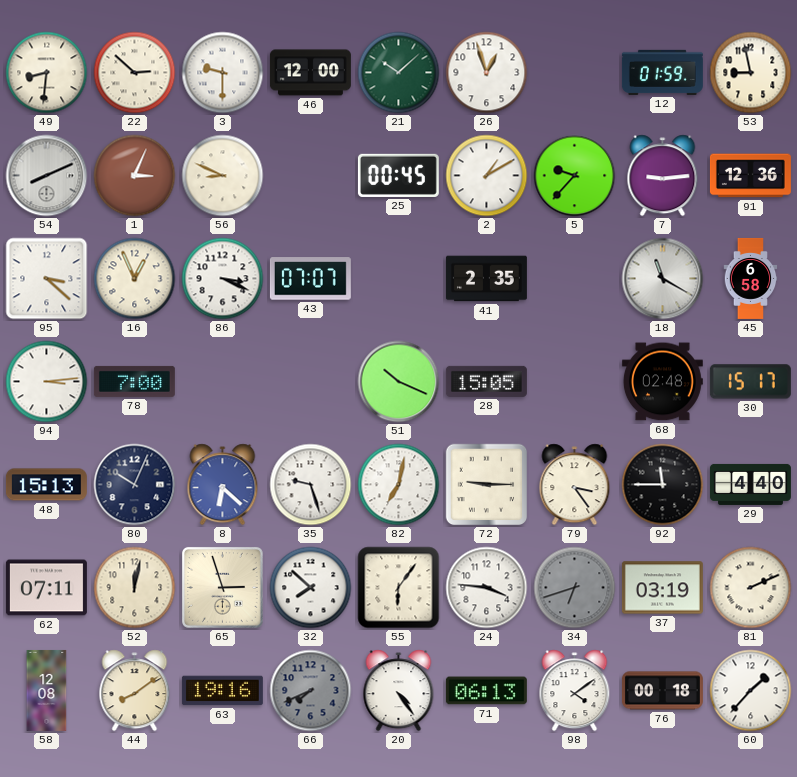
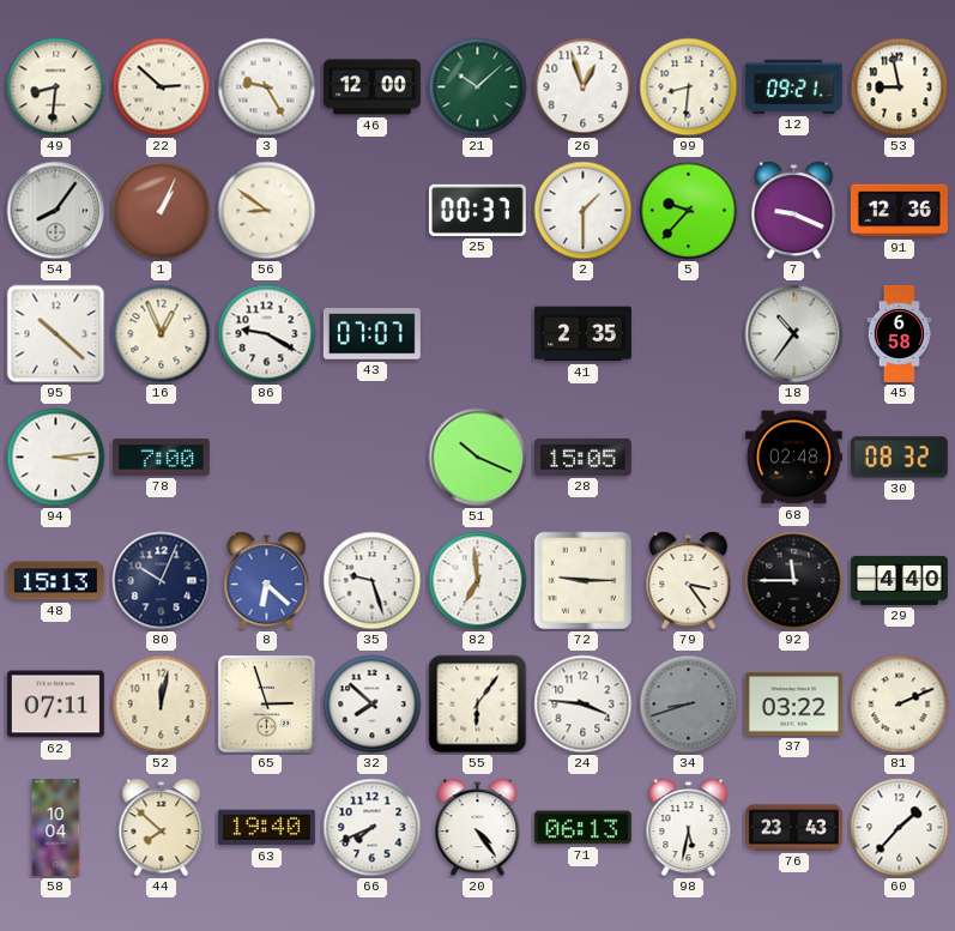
3: 9:30 -> 9:25 (267, 87)
99: none -> 8:31 (689, 87)
12: 01:59 -> 09:21 (793, 86)
54: 8:11 -> 8:06 (56, 211)
1: 3:04 -> 1:04 (162, 211)
56: 8:49 -> 8:51 (267, 211)
25: 00:45 -> 00:37 (477, 210)
2: 1:10 -> 1:30 (584, 211)
7: 9:14 -> 9:19 (794, 211)
95: 3:22 -> 10:22 (56, 334)
86: 3:19 -> 9:20 (267, 334)
18: 11:20 -> 10:36 (794, 334)
30: 15:17 -> 08:32 (899, 458)
82: 7:02 -> 6:59 (478, 581)
34: 6:42 -> 8:42 (689, 705)
37: 03:19 -> 03:22 (793, 705)
58: 12:08 -> 10:04 (56, 827)
44: 8:09 -> 7:52 (162, 828)
63: 19:16 -> 19:40 (266, 828)
66 dial: grey -> white (373, 828)
98: 4:09 -> 5:32 (689, 828)
76: 00:18 -> 23:43 (793, 828)
